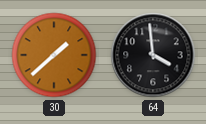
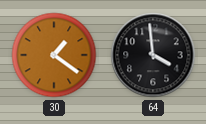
30: 1:38 -> 1:21 (54, 55)
